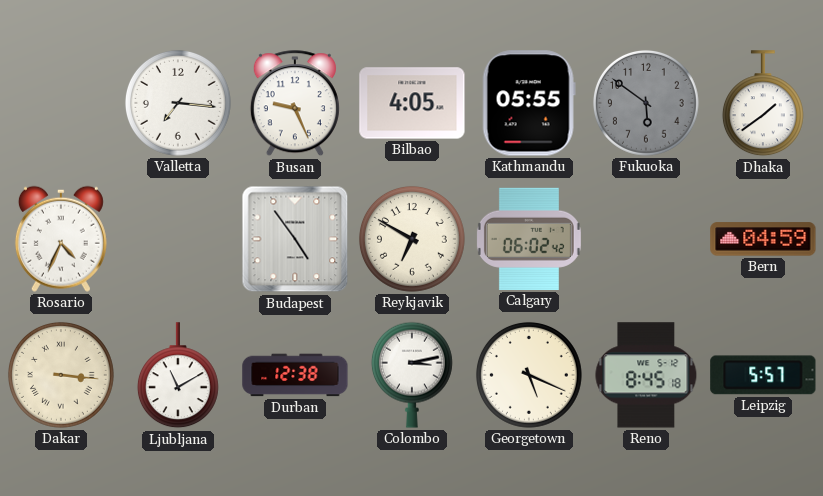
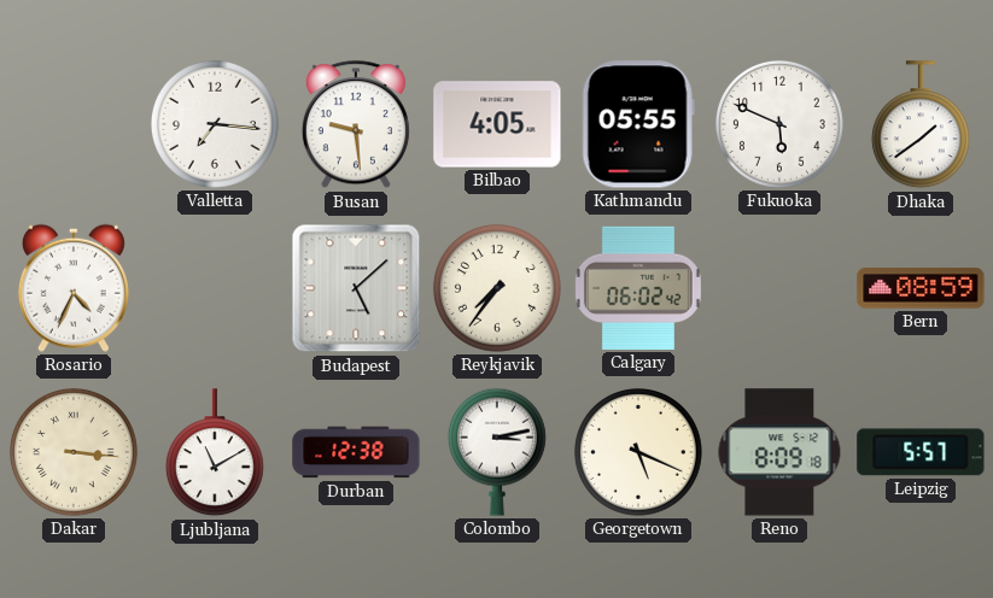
Busan: 9:26 -> 9:29 (356, 125)
Fukuoka: 5:51 -> 5:49 (779, 124)
Fukuoka dial: grey -> white (779, 124)
Budapest: 4:54 -> 5:08 (356, 288)
Reykjavik: 6:50 -> 7:36 (497, 288)
Bern: 04:59 -> 08:59 (921, 288)
Reno: 8:45 -> 8:09 (779, 452)
